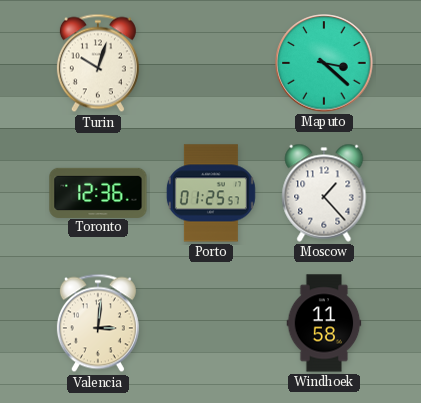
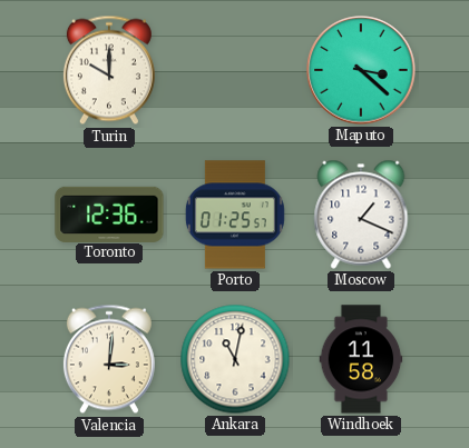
Turin: 10:03 -> 10:00 (109, 70)
Moscow: 1:23 -> 1:19 (361, 215)
Ankara: none -> 11:02 (235, 359)
